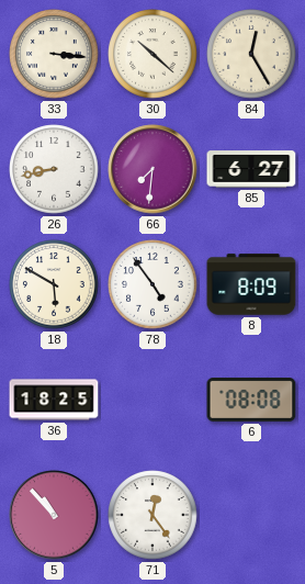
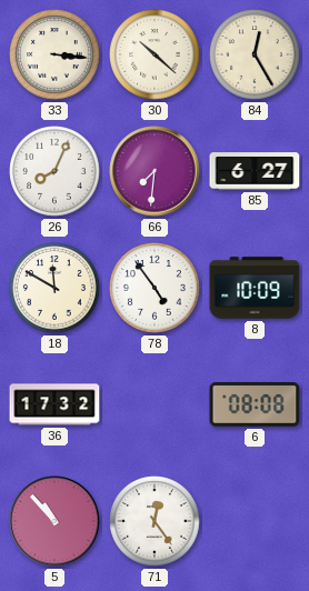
26: 8:43 -> 8:04 (54, 171)
18: 5:50 -> 11:50 (54, 288)
8: 8:09 -> 10:09 (255, 288)
36: 18:25 -> 17:32 (54, 404)
